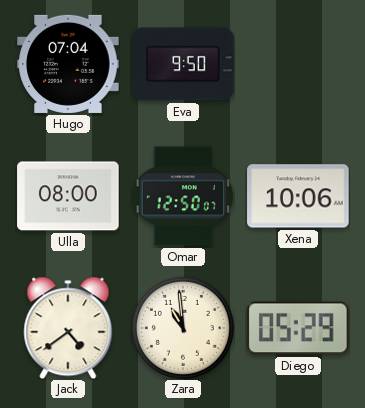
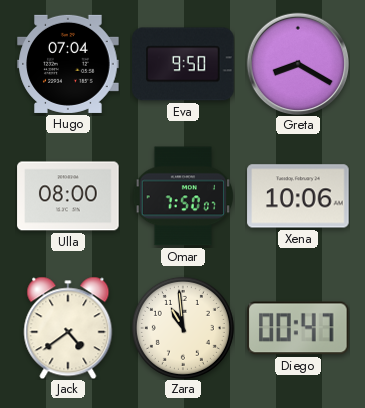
Greta: none -> 8:20 (297, 63)
Omar: 12:50 -> 7:50 (183, 196)
Diego: 05:29 -> 00:47 (298, 328)
